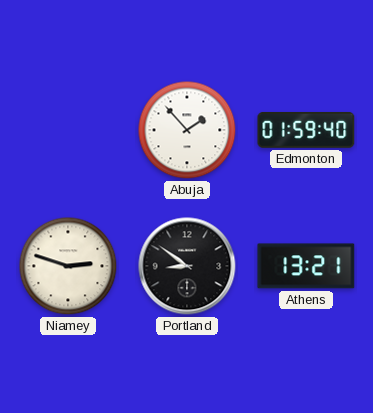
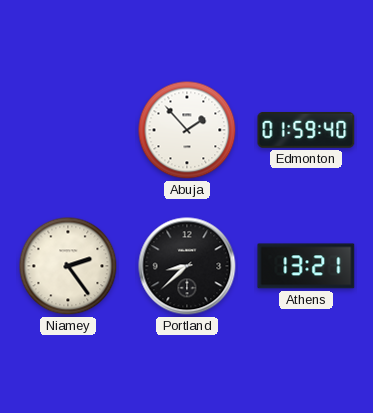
Niamey: 2:48 -> 2:24 (68, 266)
Portland: 8:51 -> 8:38 (187, 266)
